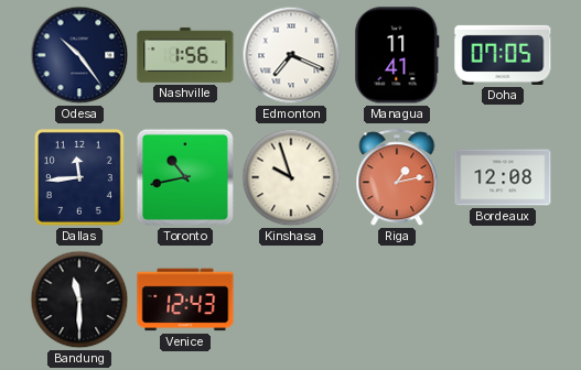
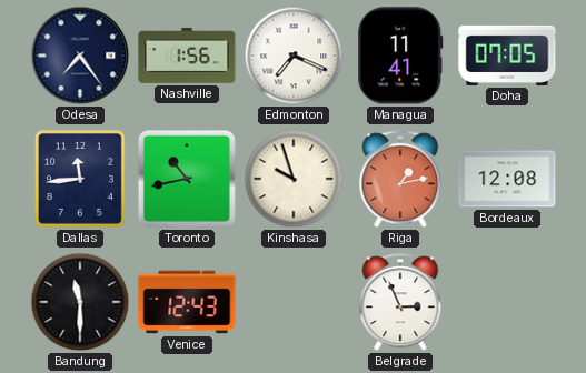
Odesa: 10:24 -> 7:24 (80, 56)
Belgrade: none -> 2:56 (400, 303)
